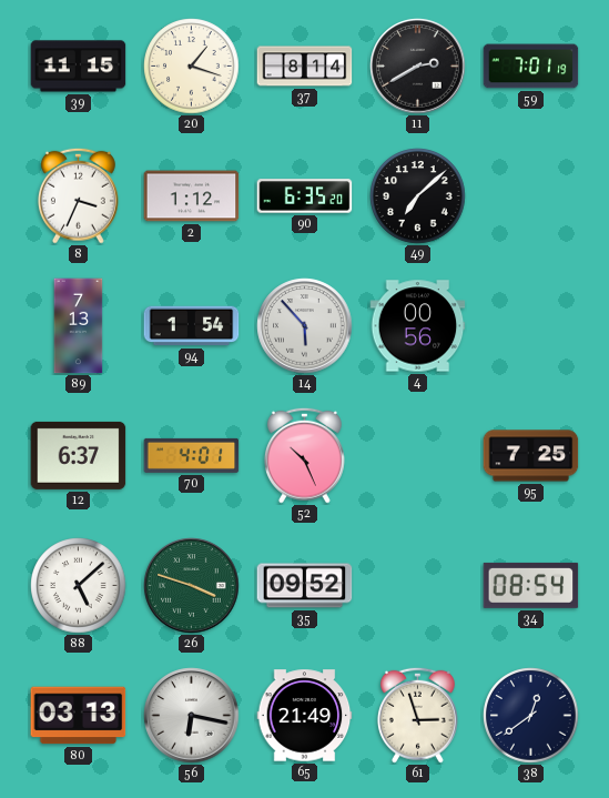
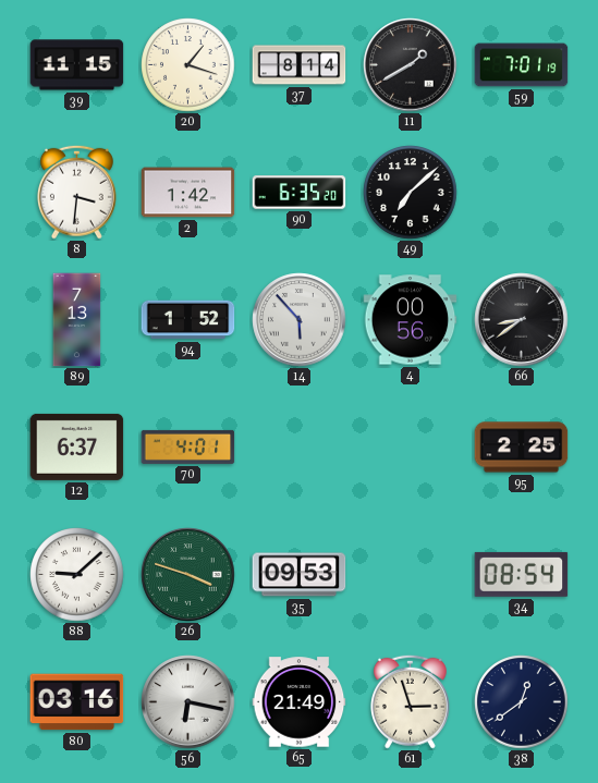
11: 2:40 -> 1:40 (411, 65)
8: 3:34 -> 3:31 (76, 192)
2: 1:12 -> 1:42 (188, 193)
94: 1:54 -> 1:52 (188, 320)
66: none -> 8:39 (522, 320)
52: 10:26 -> none (304, 455)
95: 7:25 -> 2:25 (522, 448)
88: 5:08 -> 9:08 (77, 575)
35: 09:52 -> 09:53 (300, 575)
80: 03:13 -> 03:16 (77, 702)
